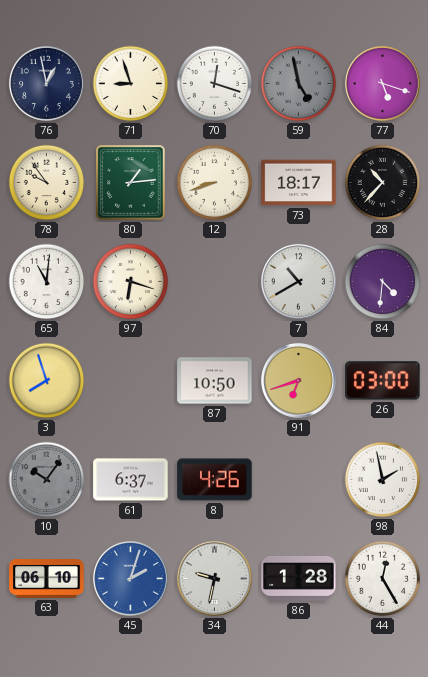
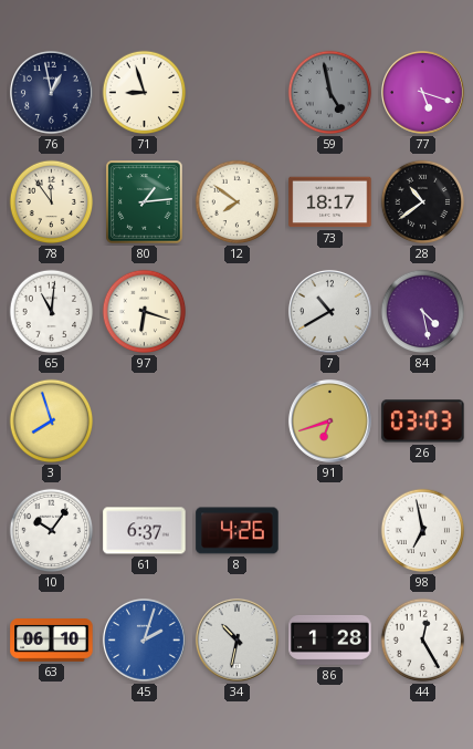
70: 12:18 -> none (215, 84)
78: 9:54 -> 11:54 (52, 202)
12: 8:42 -> 7:51 (238, 202)
28: 10:37 -> 10:39 (423, 202)
84: 4:31 -> 4:28 (423, 312)
87: 10:50 -> none (215, 381)
26: 03:00 -> 03:03 (423, 422)
10 dial: grey -> white (52, 531)
98: 1:58 -> 6:58 (423, 531)
34: 9:32 -> 10:32 (236, 639)
